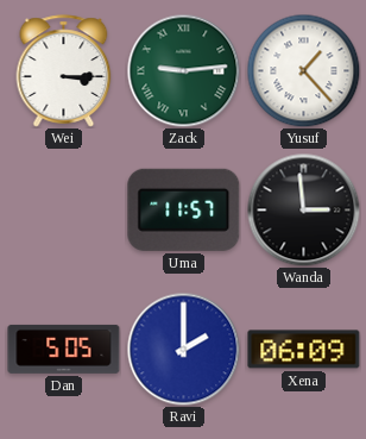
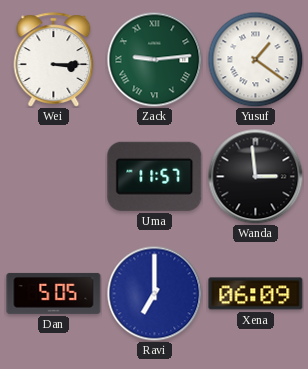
Yusuf: 1:23 -> 1:21 (255, 59)
Ravi: 2:00 -> 7:00 (154, 293)
